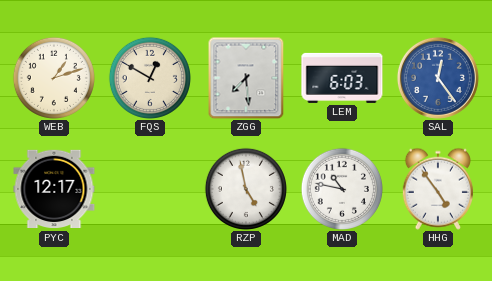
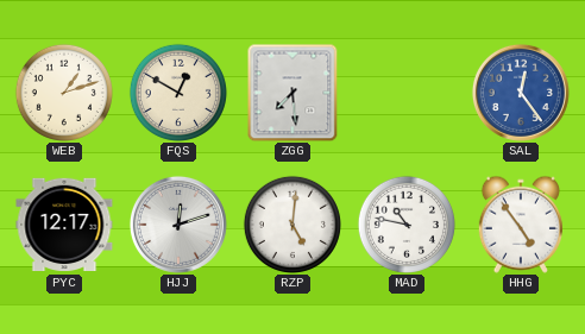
LEM: 6:03 -> none (342, 78)
HJJ: none -> 12:12 (178, 225)
RZP: 4:58 -> 5:01 (292, 225)
